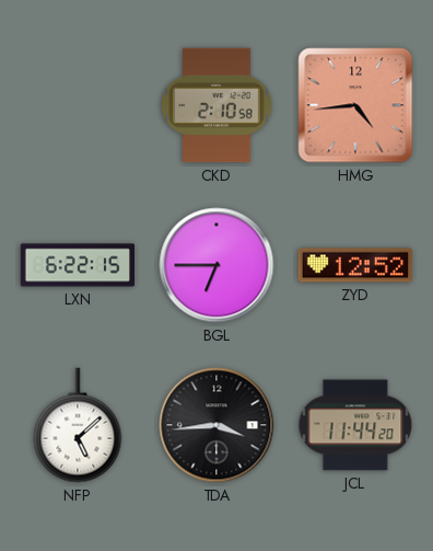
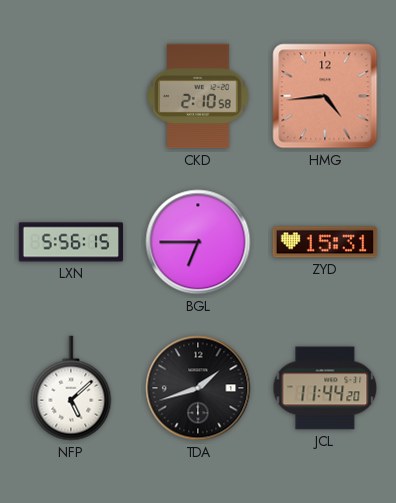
LXN: 6:22 -> 5:56 (71, 242)
ZYD: 12:52 -> 15:31 (325, 242)
TDA: 3:44 -> 1:42 (198, 388)
